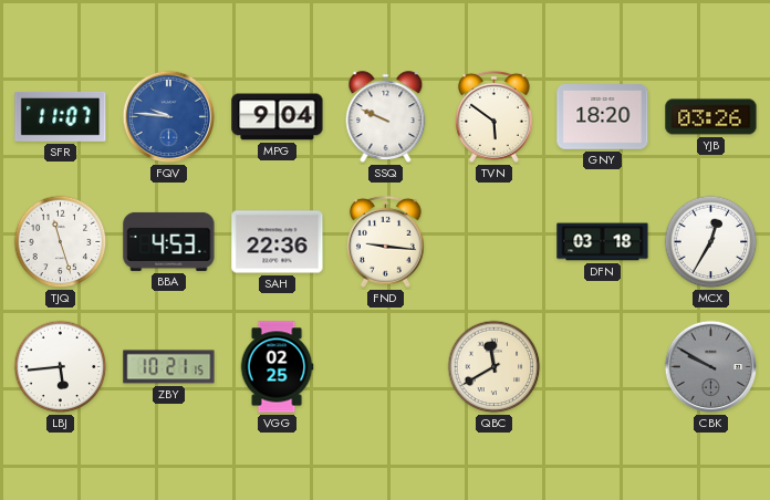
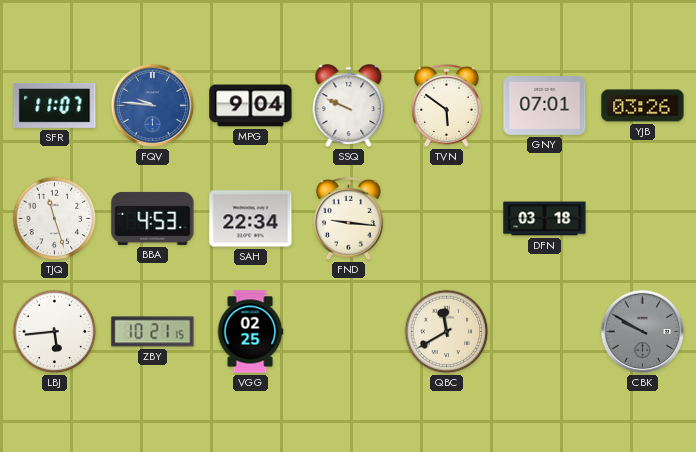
GNY: 18:20 -> 07:01 (545, 106)
SAH: 22:36 -> 22:34 (251, 219)
MCX: 12:35 -> none (711, 242)
